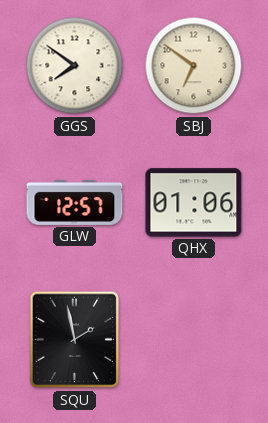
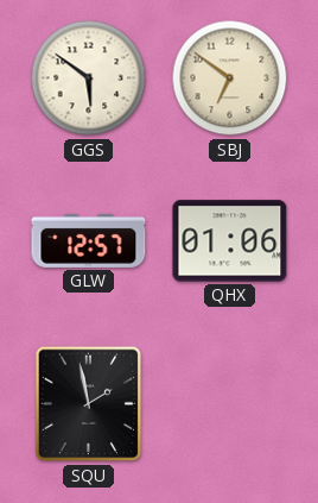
GGS: 7:51 -> 5:51 (89, 78)
